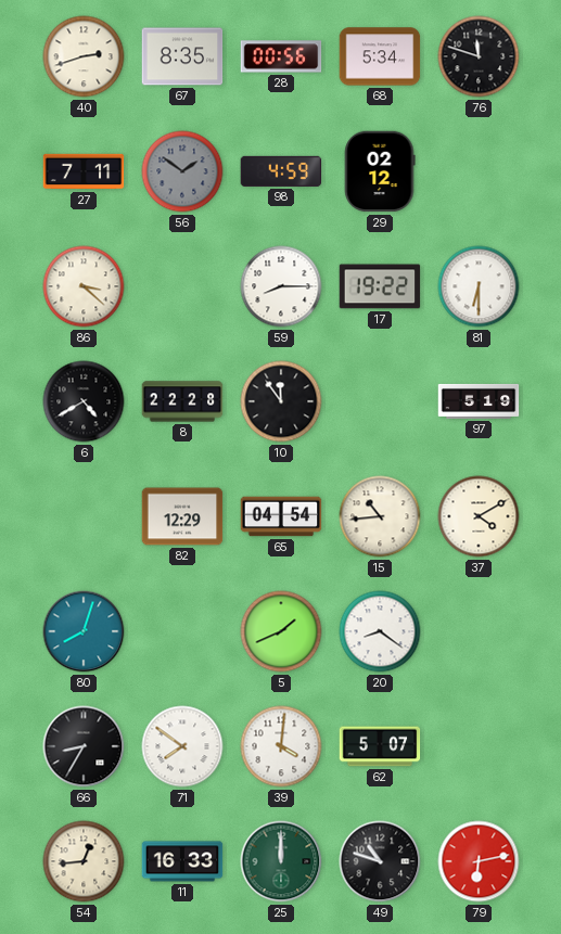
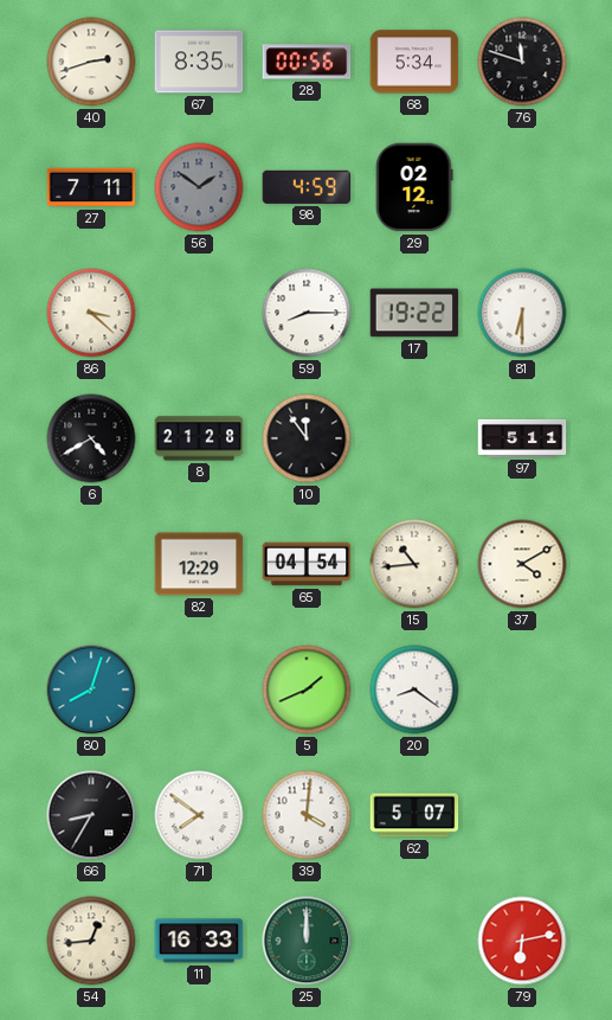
8: 22:28 -> 21:28 (199, 438)
97: 5:19 -> 5:11 (522, 438)
49: 10:48 -> none (380, 861)
